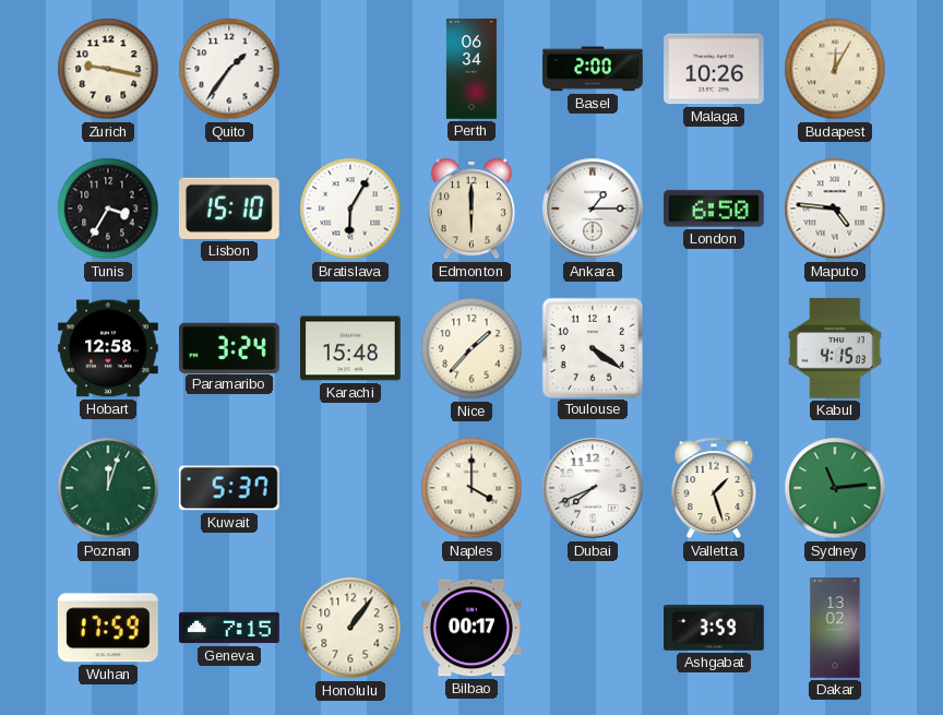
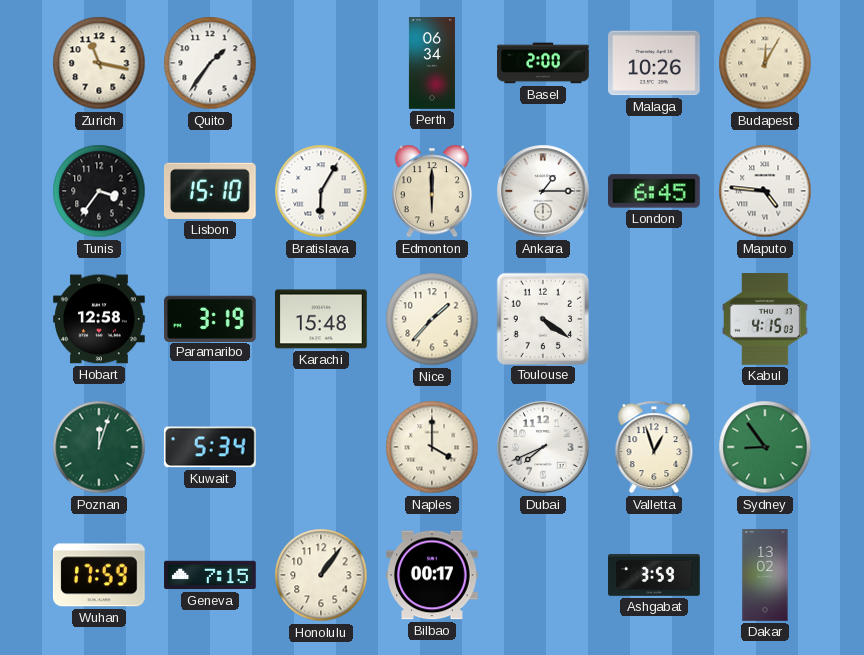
Zurich: 9:17 -> 11:17 (99, 63)
Tunis: 3:35 -> 3:36 (99, 191)
London: 6:50 -> 6:45 (655, 191)
Paramaribo: 3:24 -> 3:19 (211, 318)
Kuwait: 5:37 -> 5:34 (210, 447)
Valletta: 1:27 -> 12:57 (654, 447)
Sydney: 11:14 -> 8:54 (765, 447)
